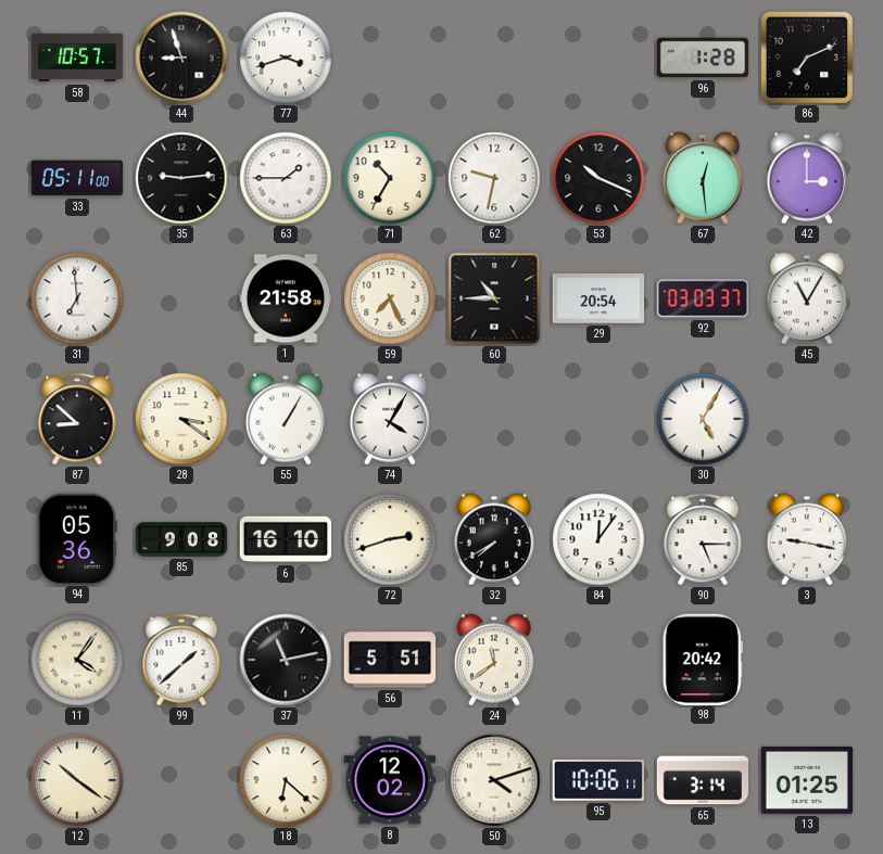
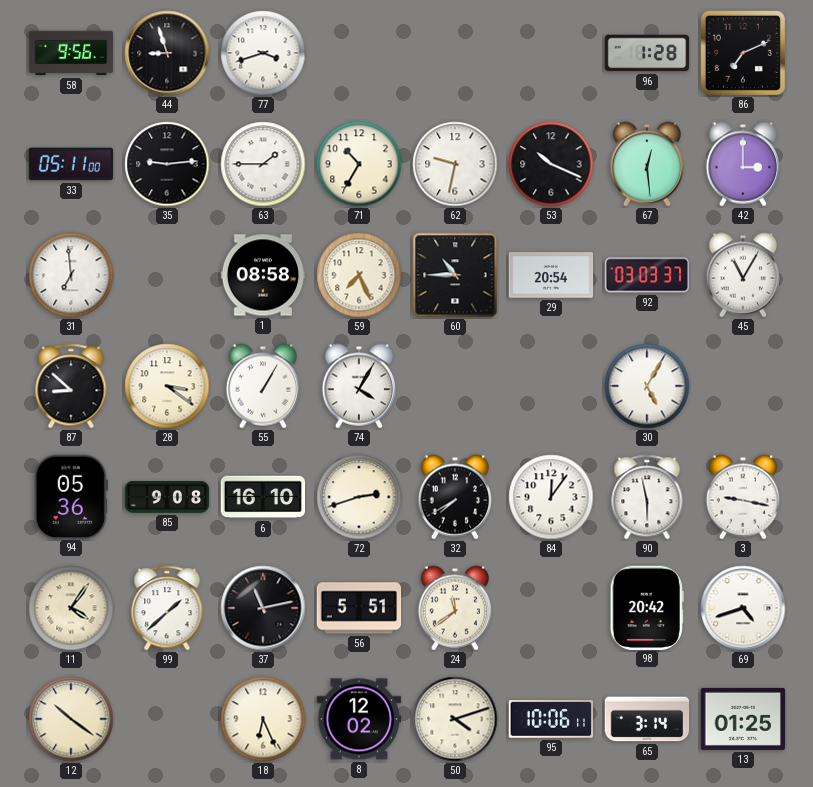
58: 10:57 -> 9:56 (71, 53)
1: 21:58 -> 08:58 (263, 275)
90: 5:15 -> 5:58 (647, 497)
69: none -> 4:42 (743, 608)
18: 6:22 -> 6:26 (263, 719)
